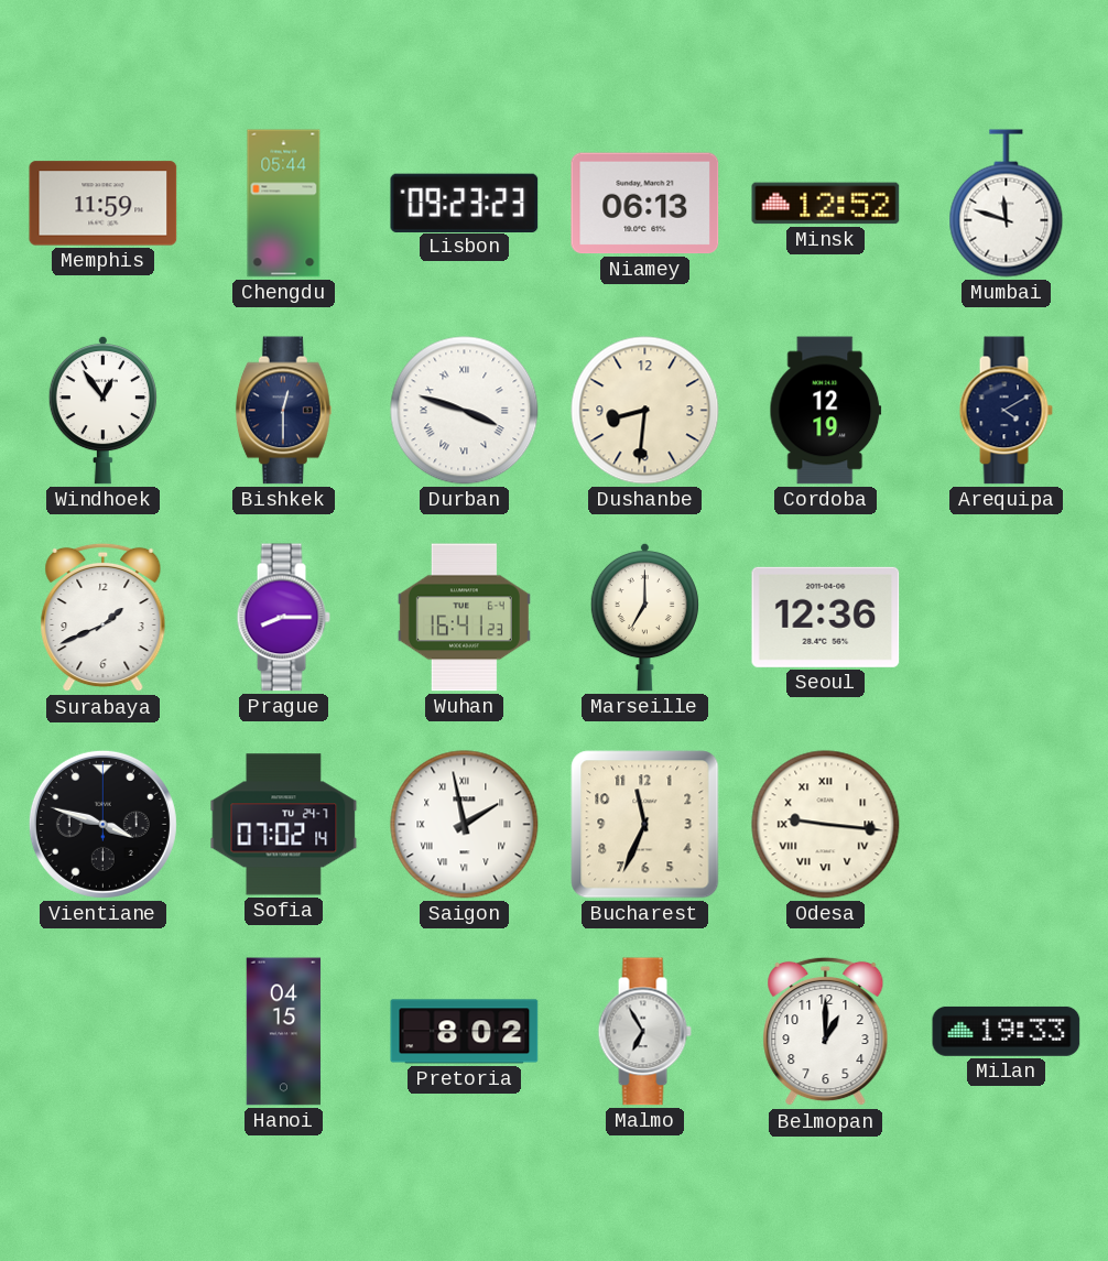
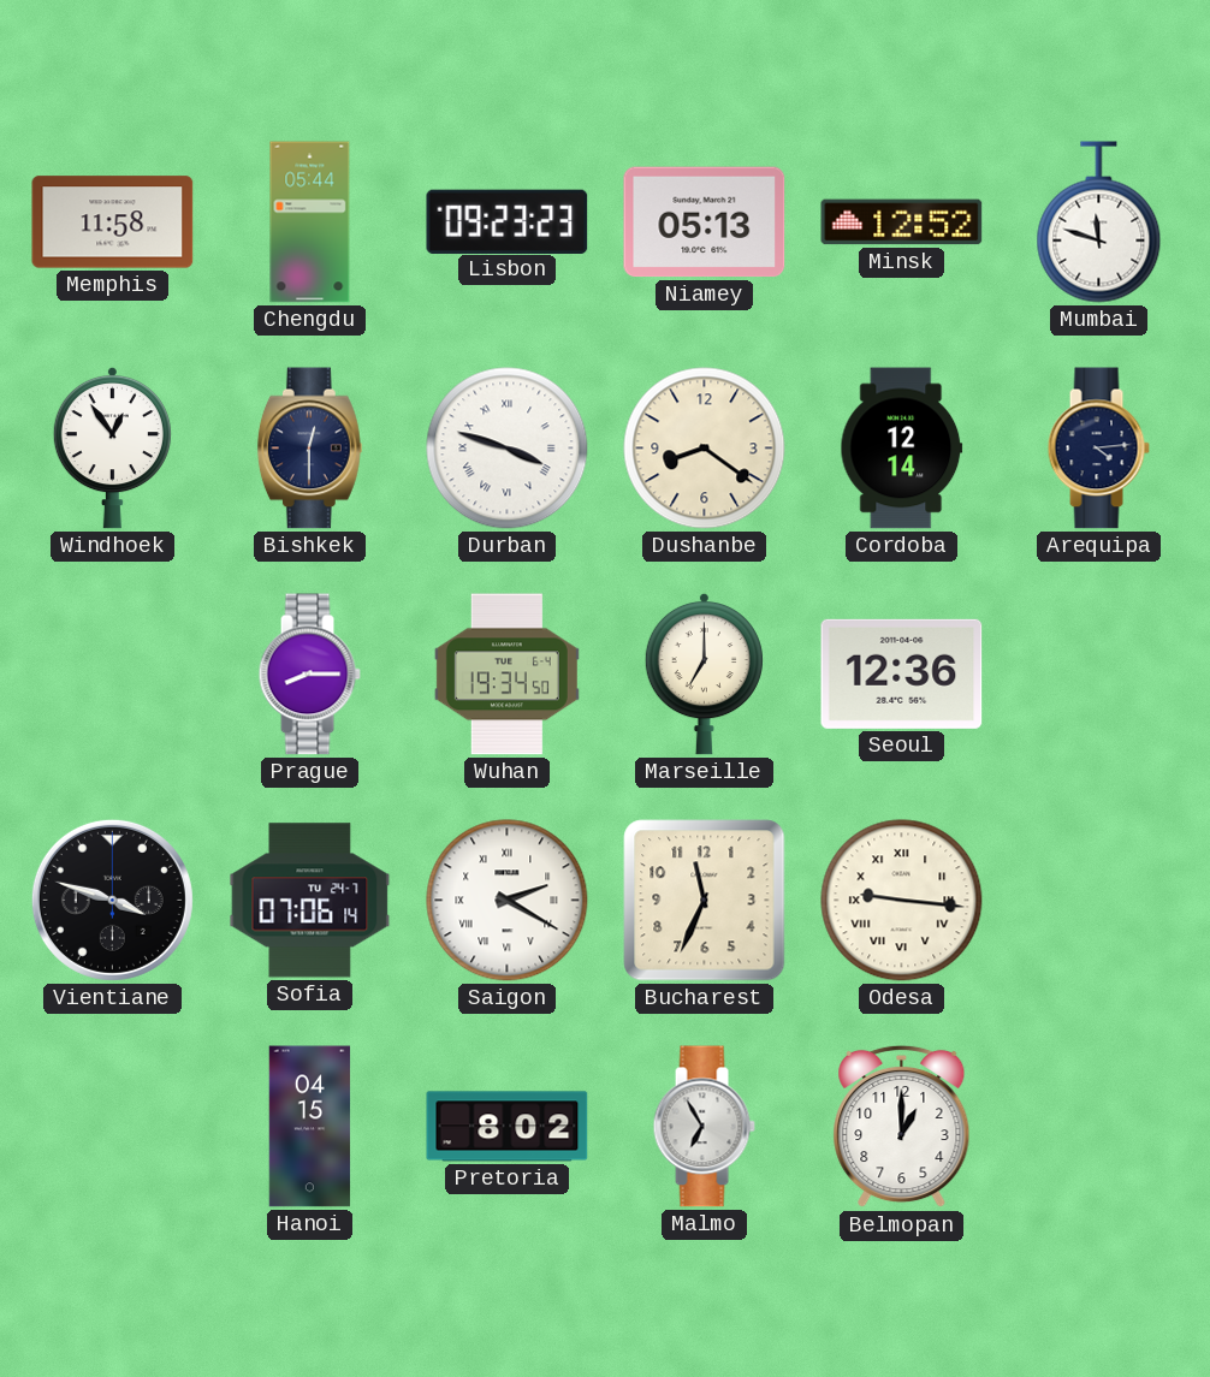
Memphis: 11:59 -> 11:58 (113, 222)
Niamey: 06:13 -> 05:13 (705, 222)
Dushanbe: 8:31 -> 8:21 (705, 449)
Cordoba: 12:19 -> 12:14 (902, 449)
Arequipa: 4:10 -> 4:14 (1098, 449)
Surabaya: 1:41 -> none (104, 618)
Wuhan: 16:41 -> 19:34 (506, 675)
Sofia: 07:02 -> 07:06 (310, 901)
Saigon: 1:58 -> 2:20 (508, 901)
Milan: 19:33 -> none (1007, 1031)
